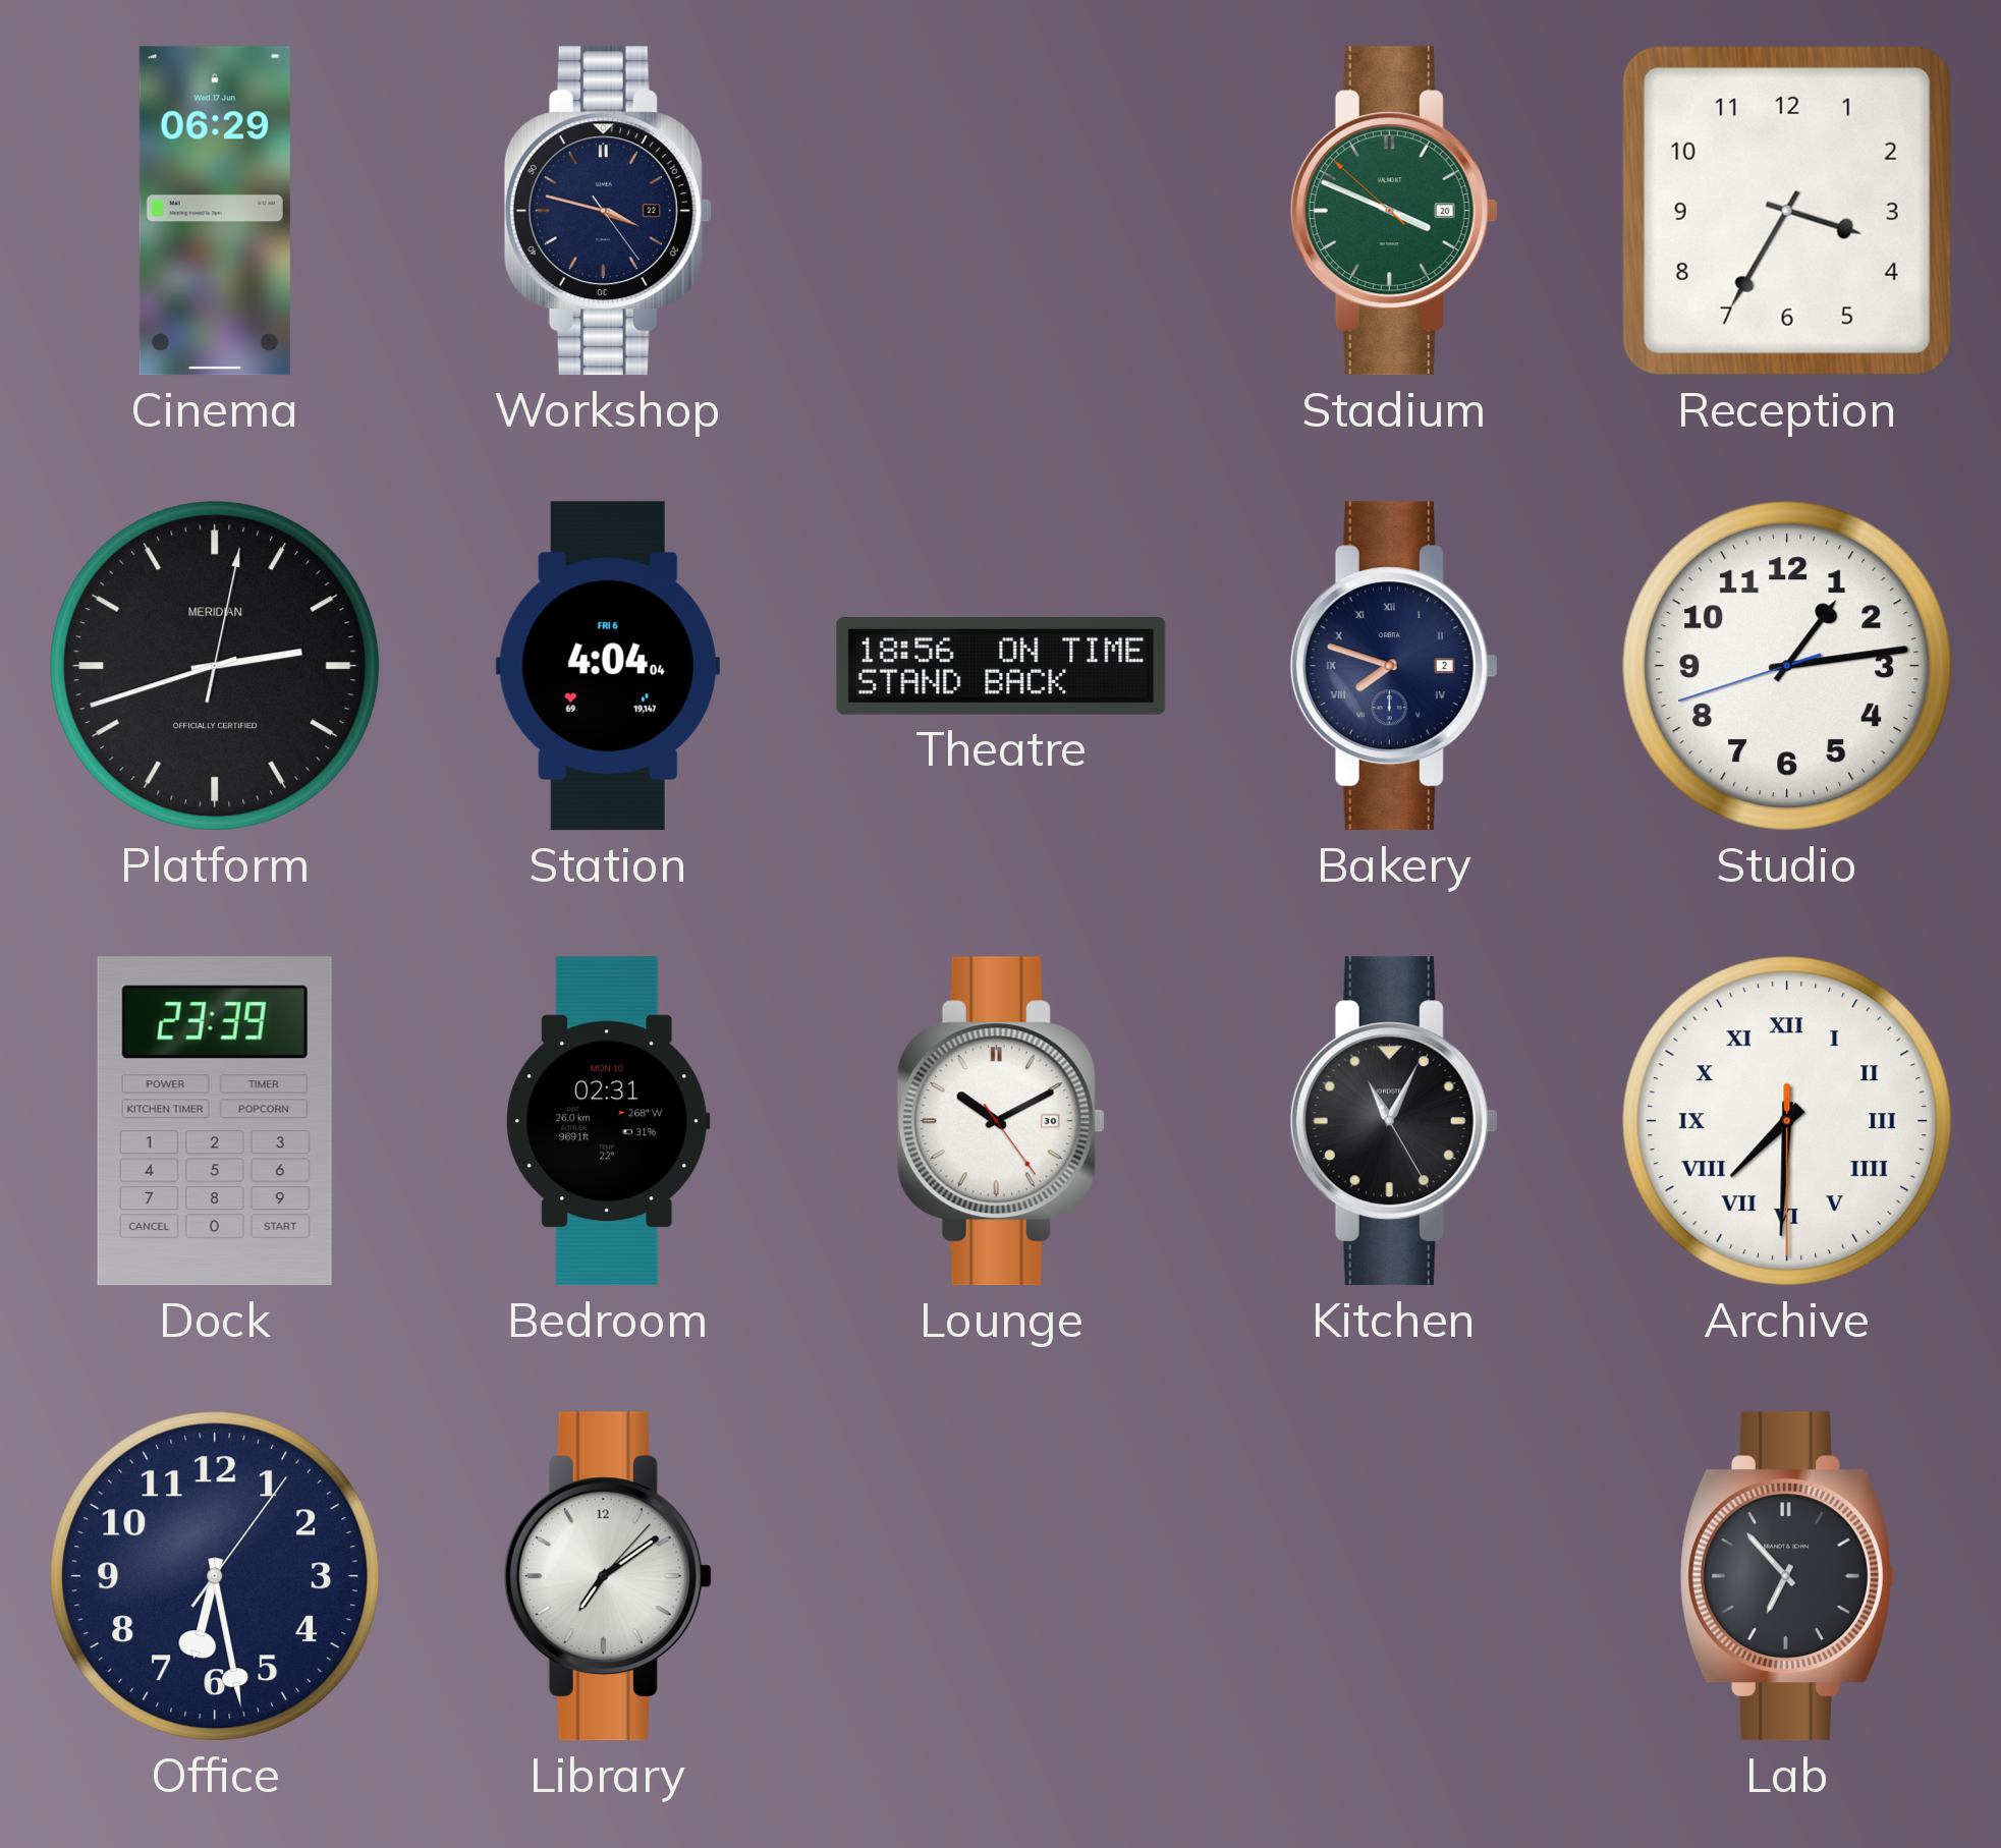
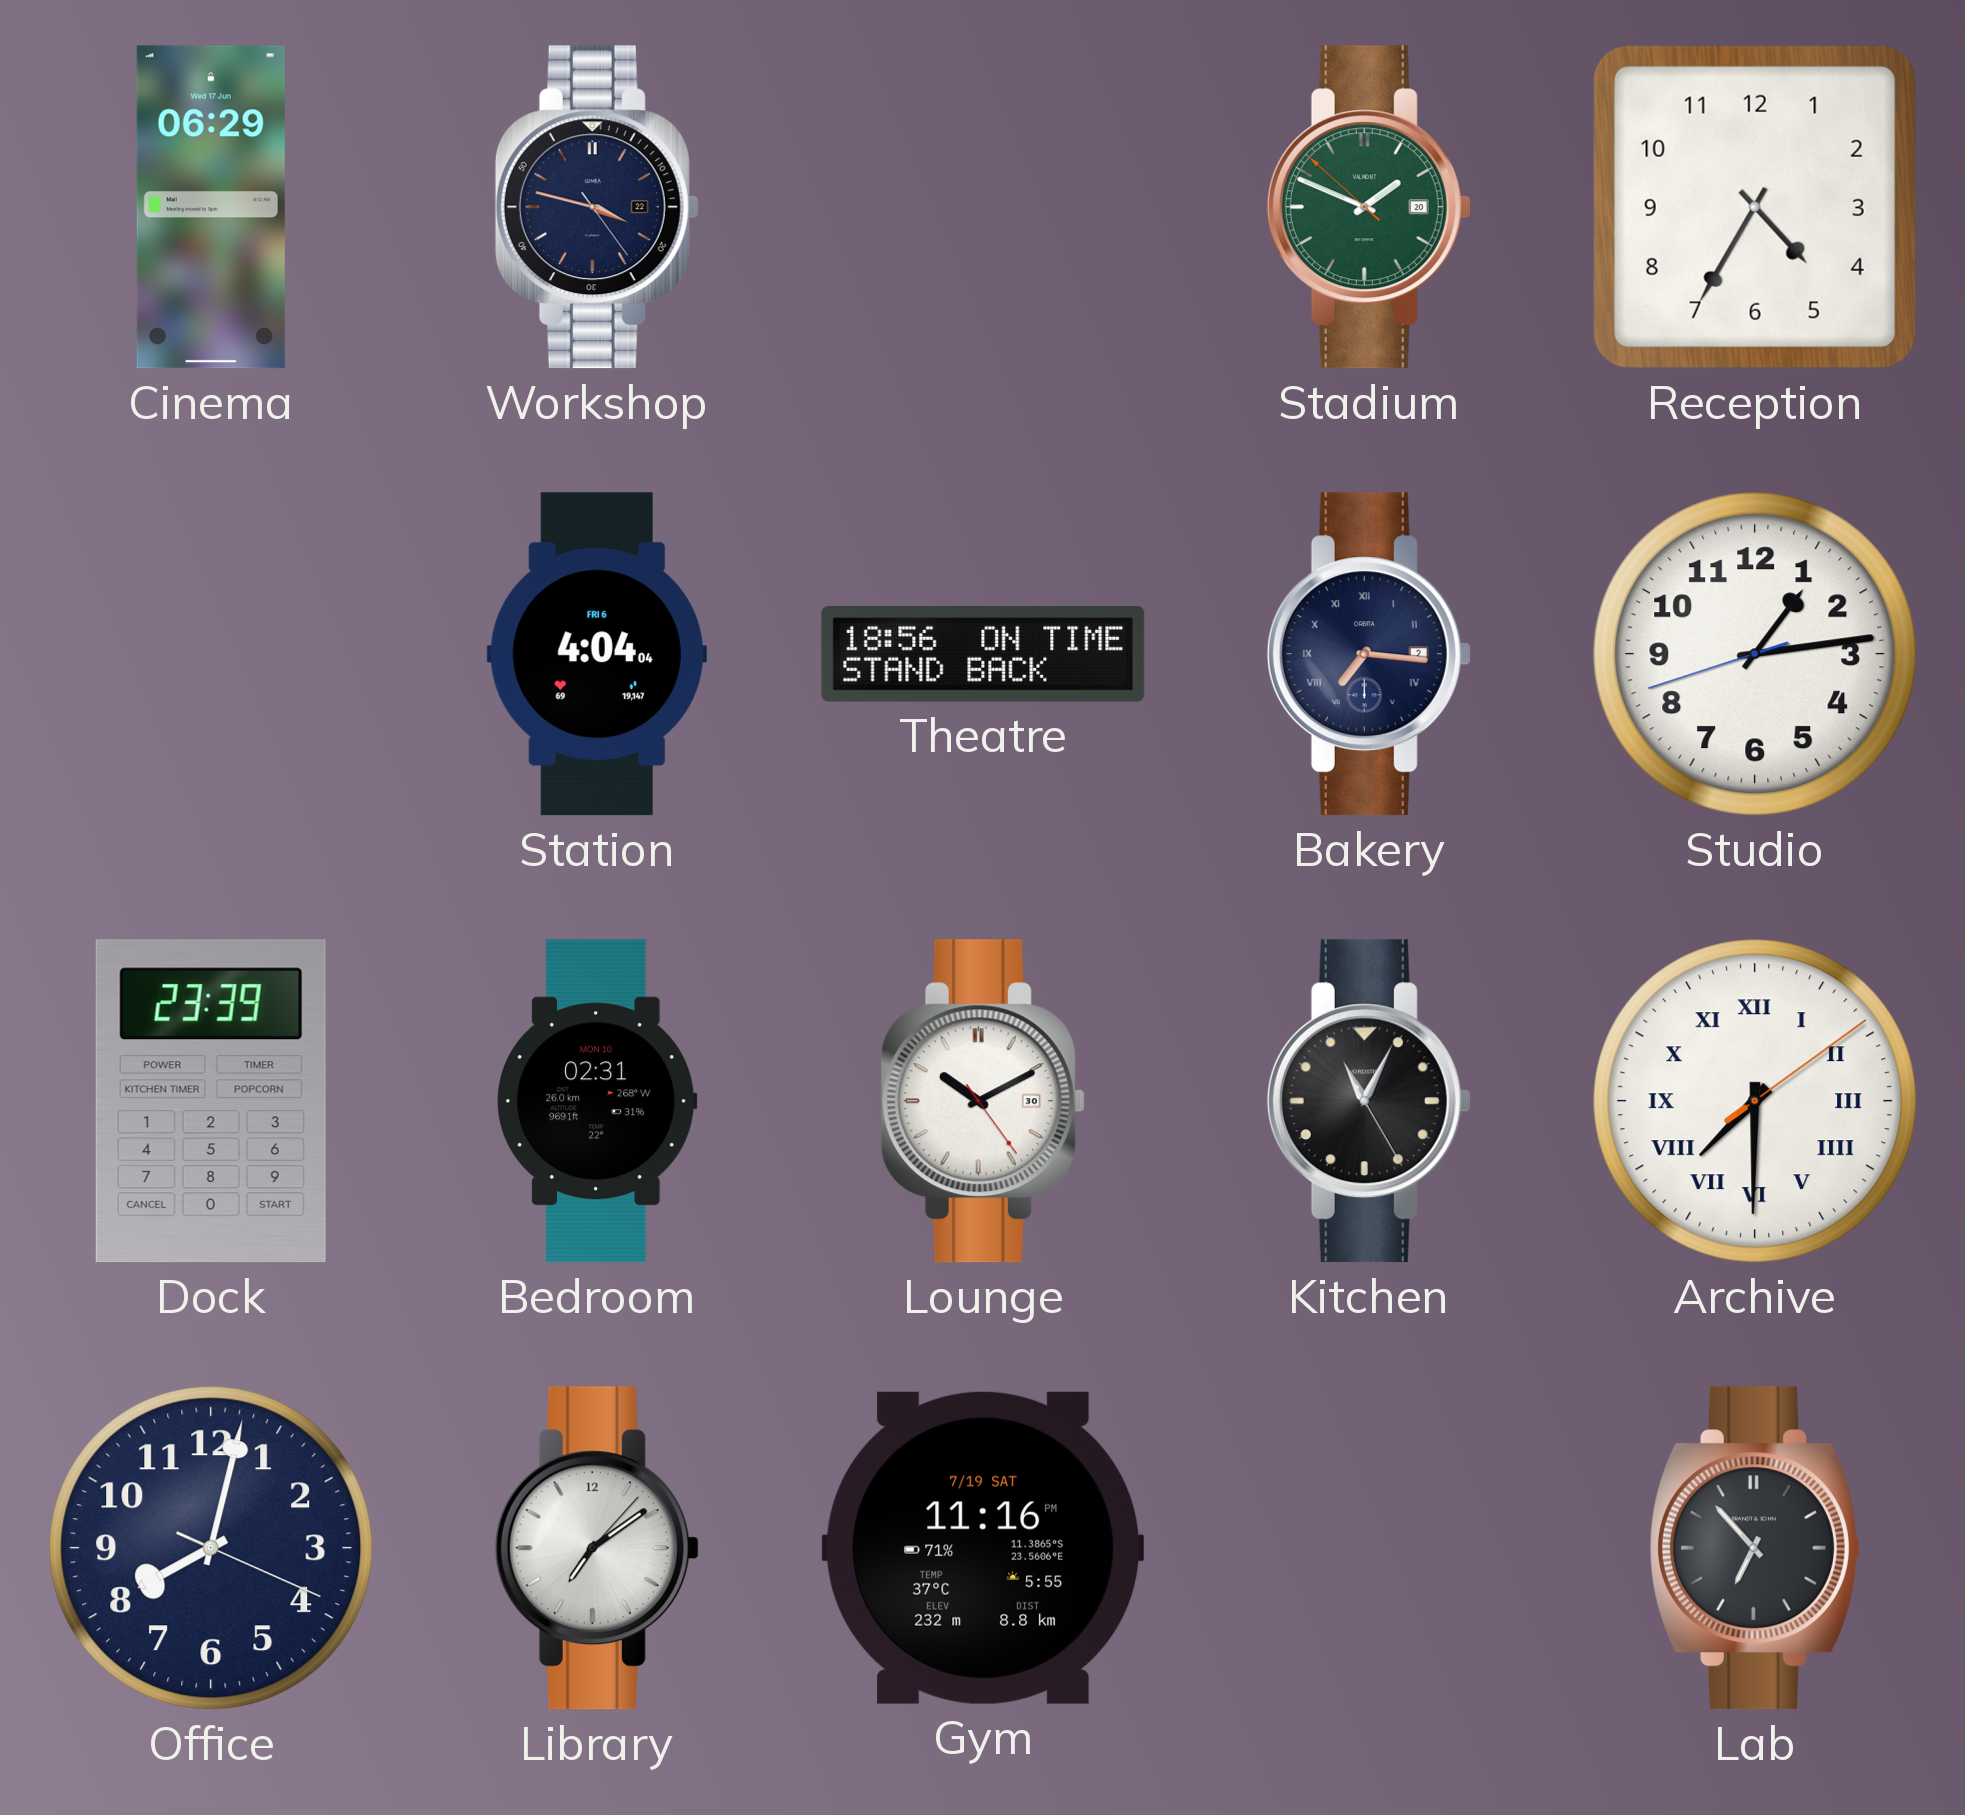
Stadium: 3:48 -> 1:48 (1369, 207)
Reception: 3:35 -> 4:35 (1755, 207)
Platform: 2:42 -> none (215, 666)
Bakery: 7:48 -> 7:16 (1369, 654)
Archive: 7:30:30 -> 7:30:09 (1755, 1101)
Office: 6:28 -> 8:02 (211, 1548)
Gym: none -> 11:16 (983, 1548)
